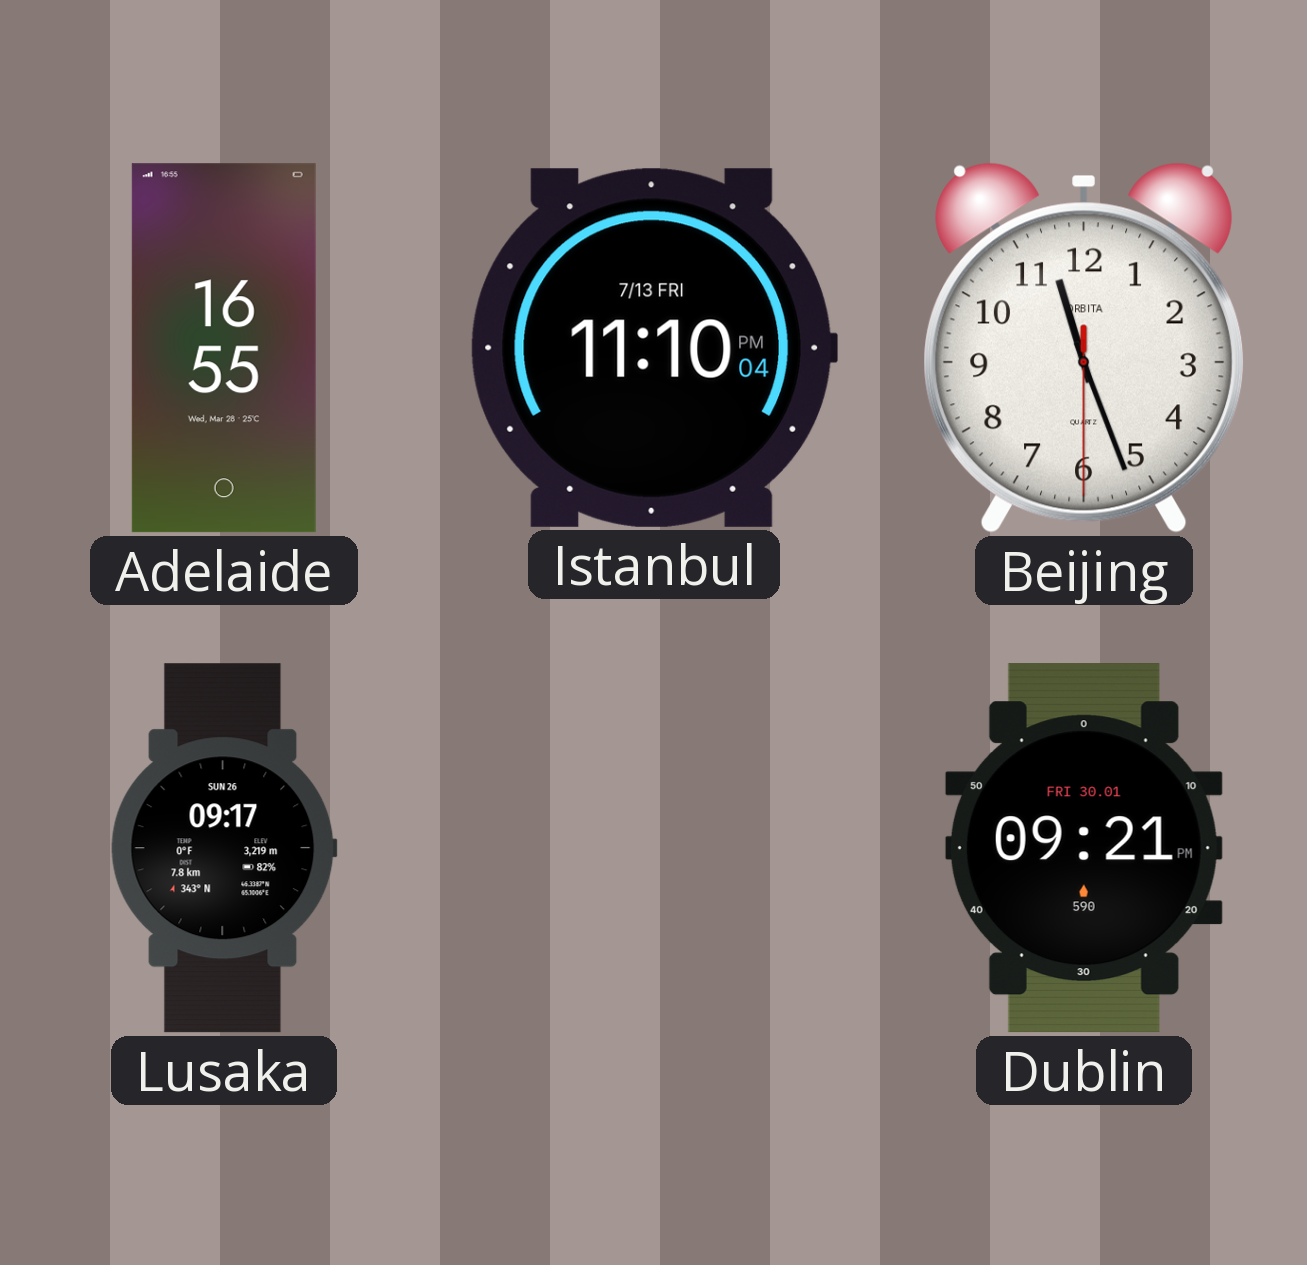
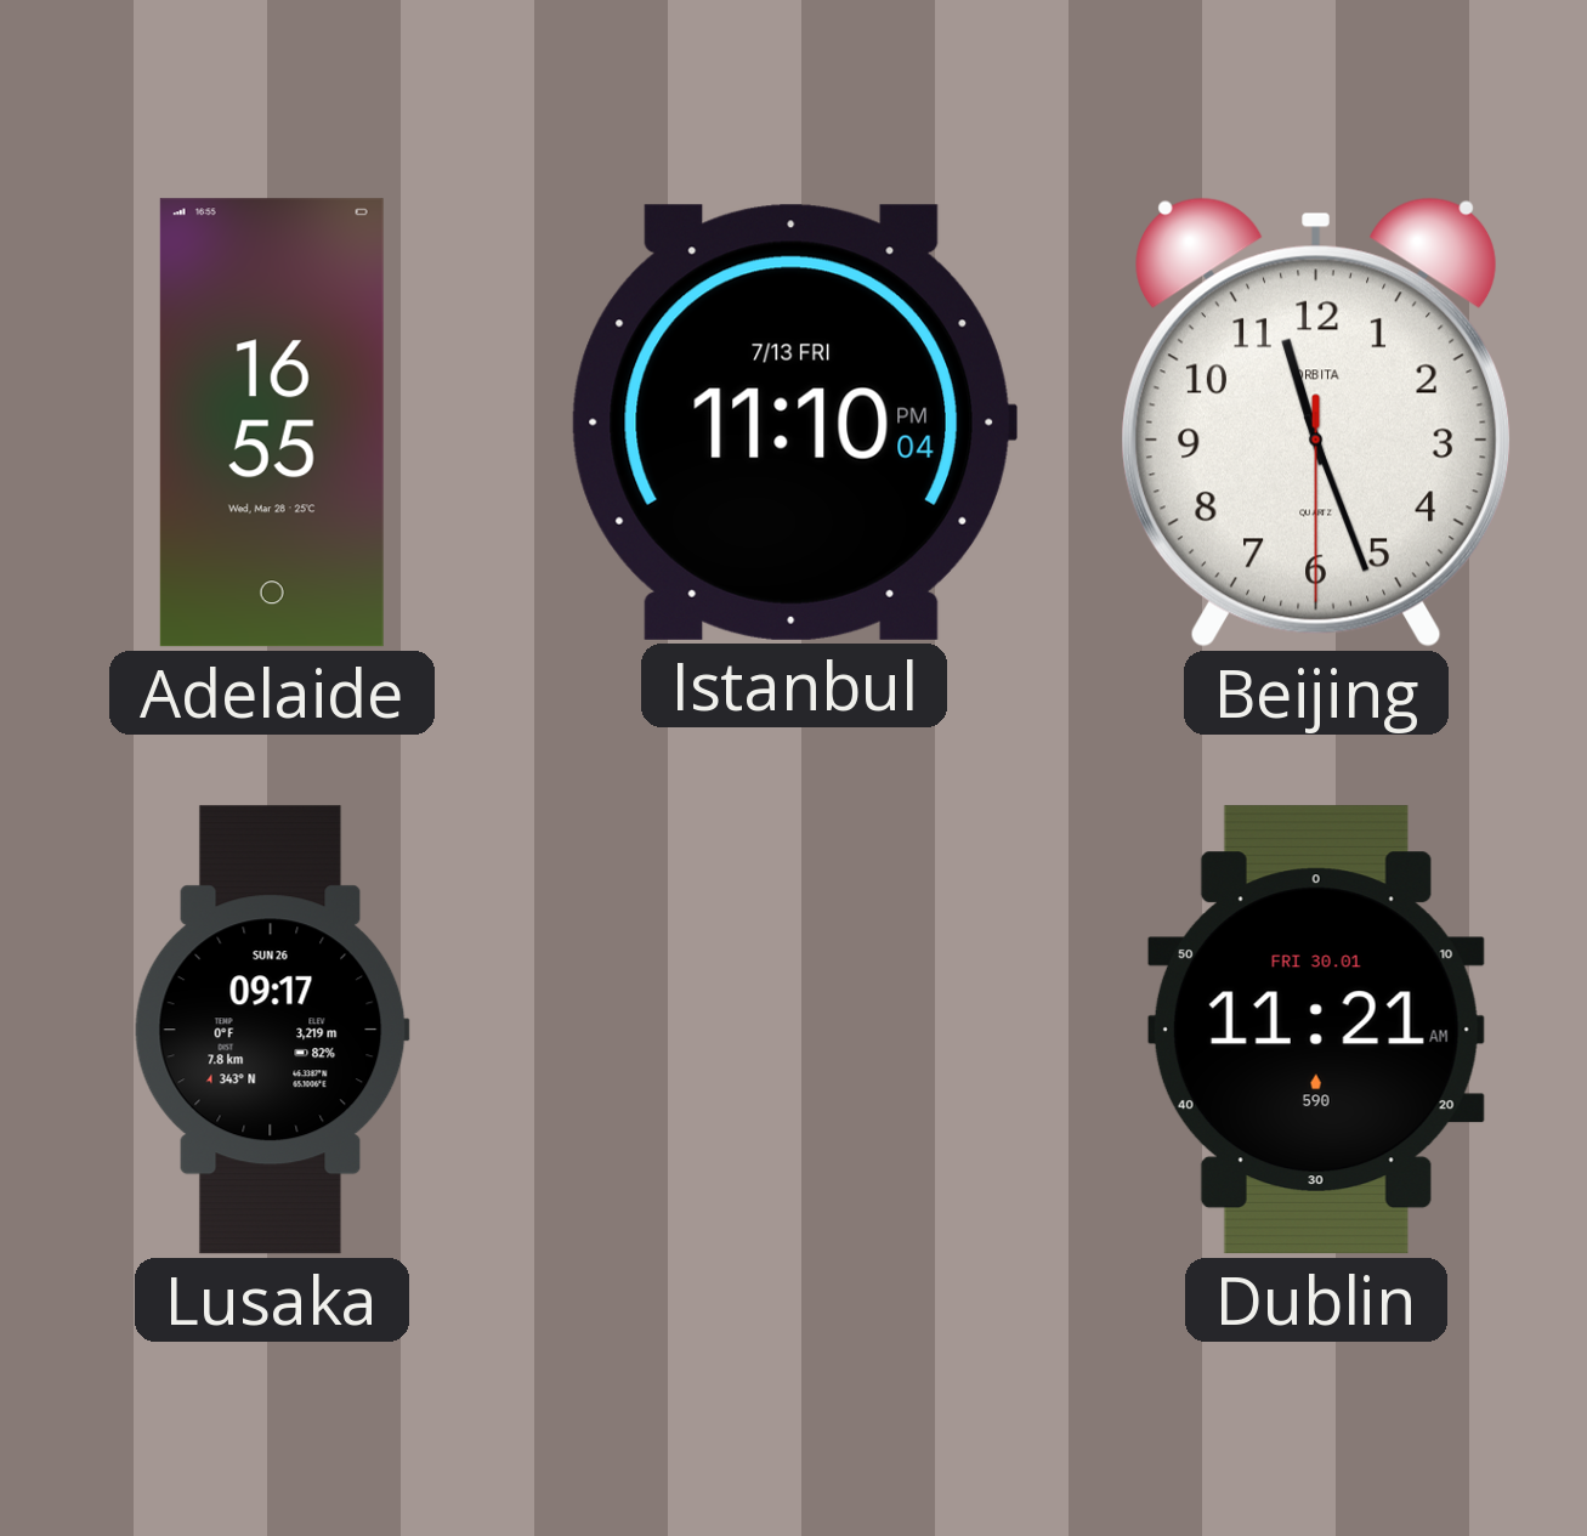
Dublin: 09:21 -> 11:21 (1316, 1030)
